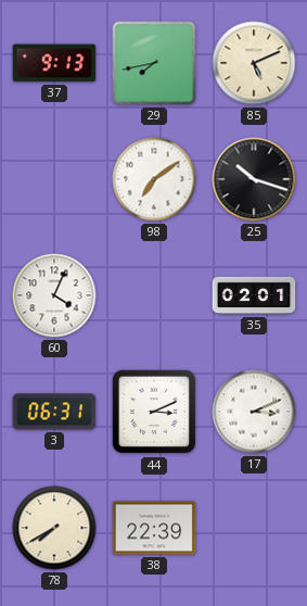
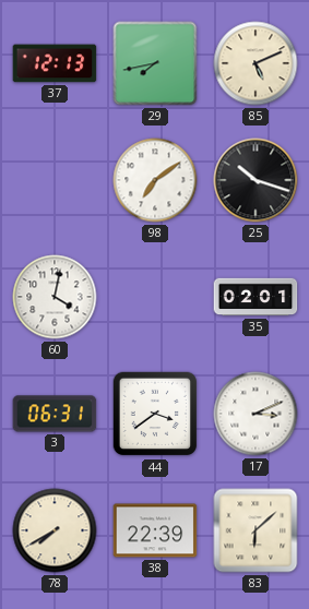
37: 9:13 -> 12:13 (55, 63)
60: 4:04 -> 4:02 (55, 297)
44: 3:11 -> 3:39 (155, 414)
83: none -> 6:08 (255, 530)
